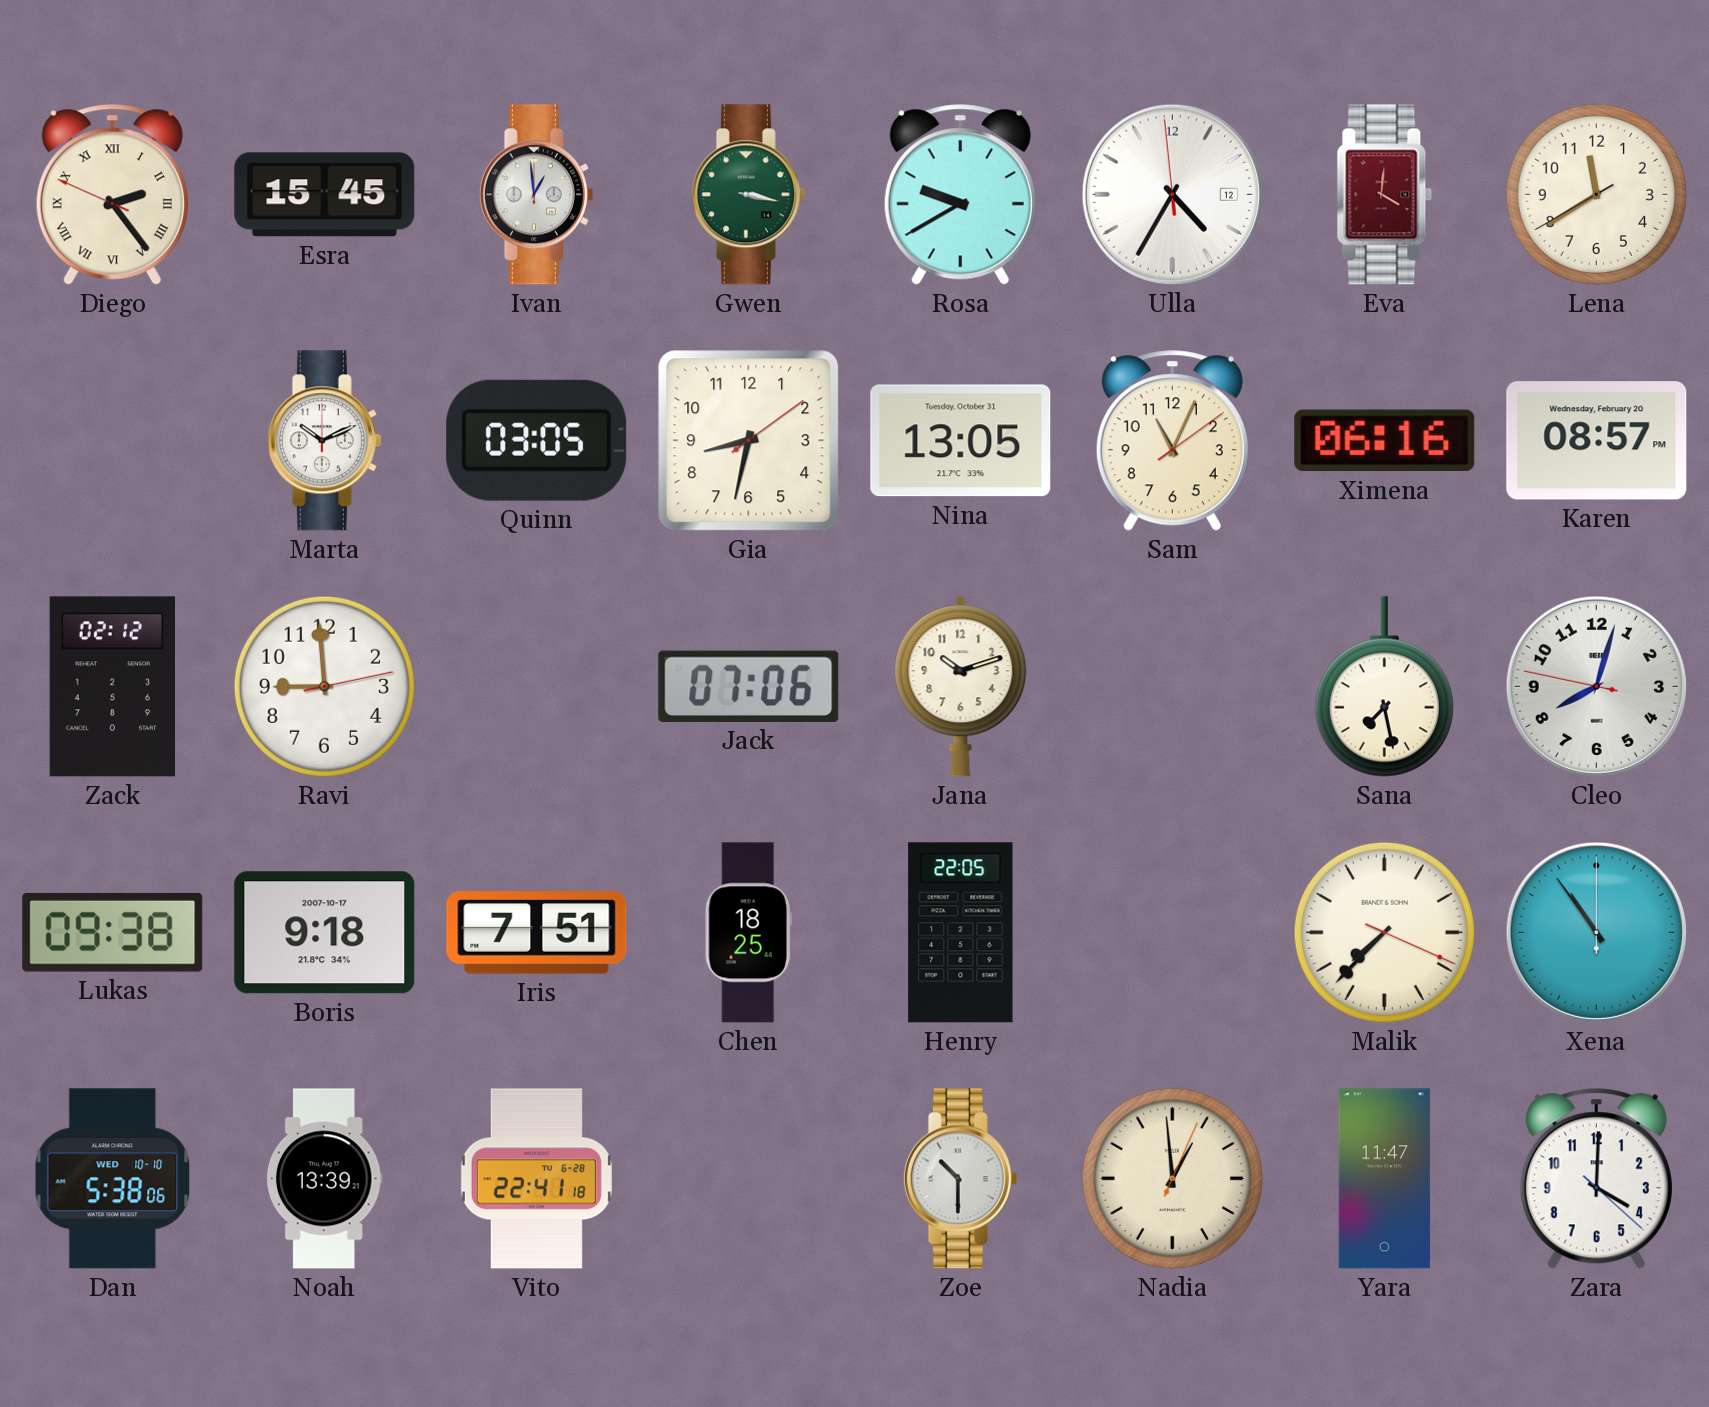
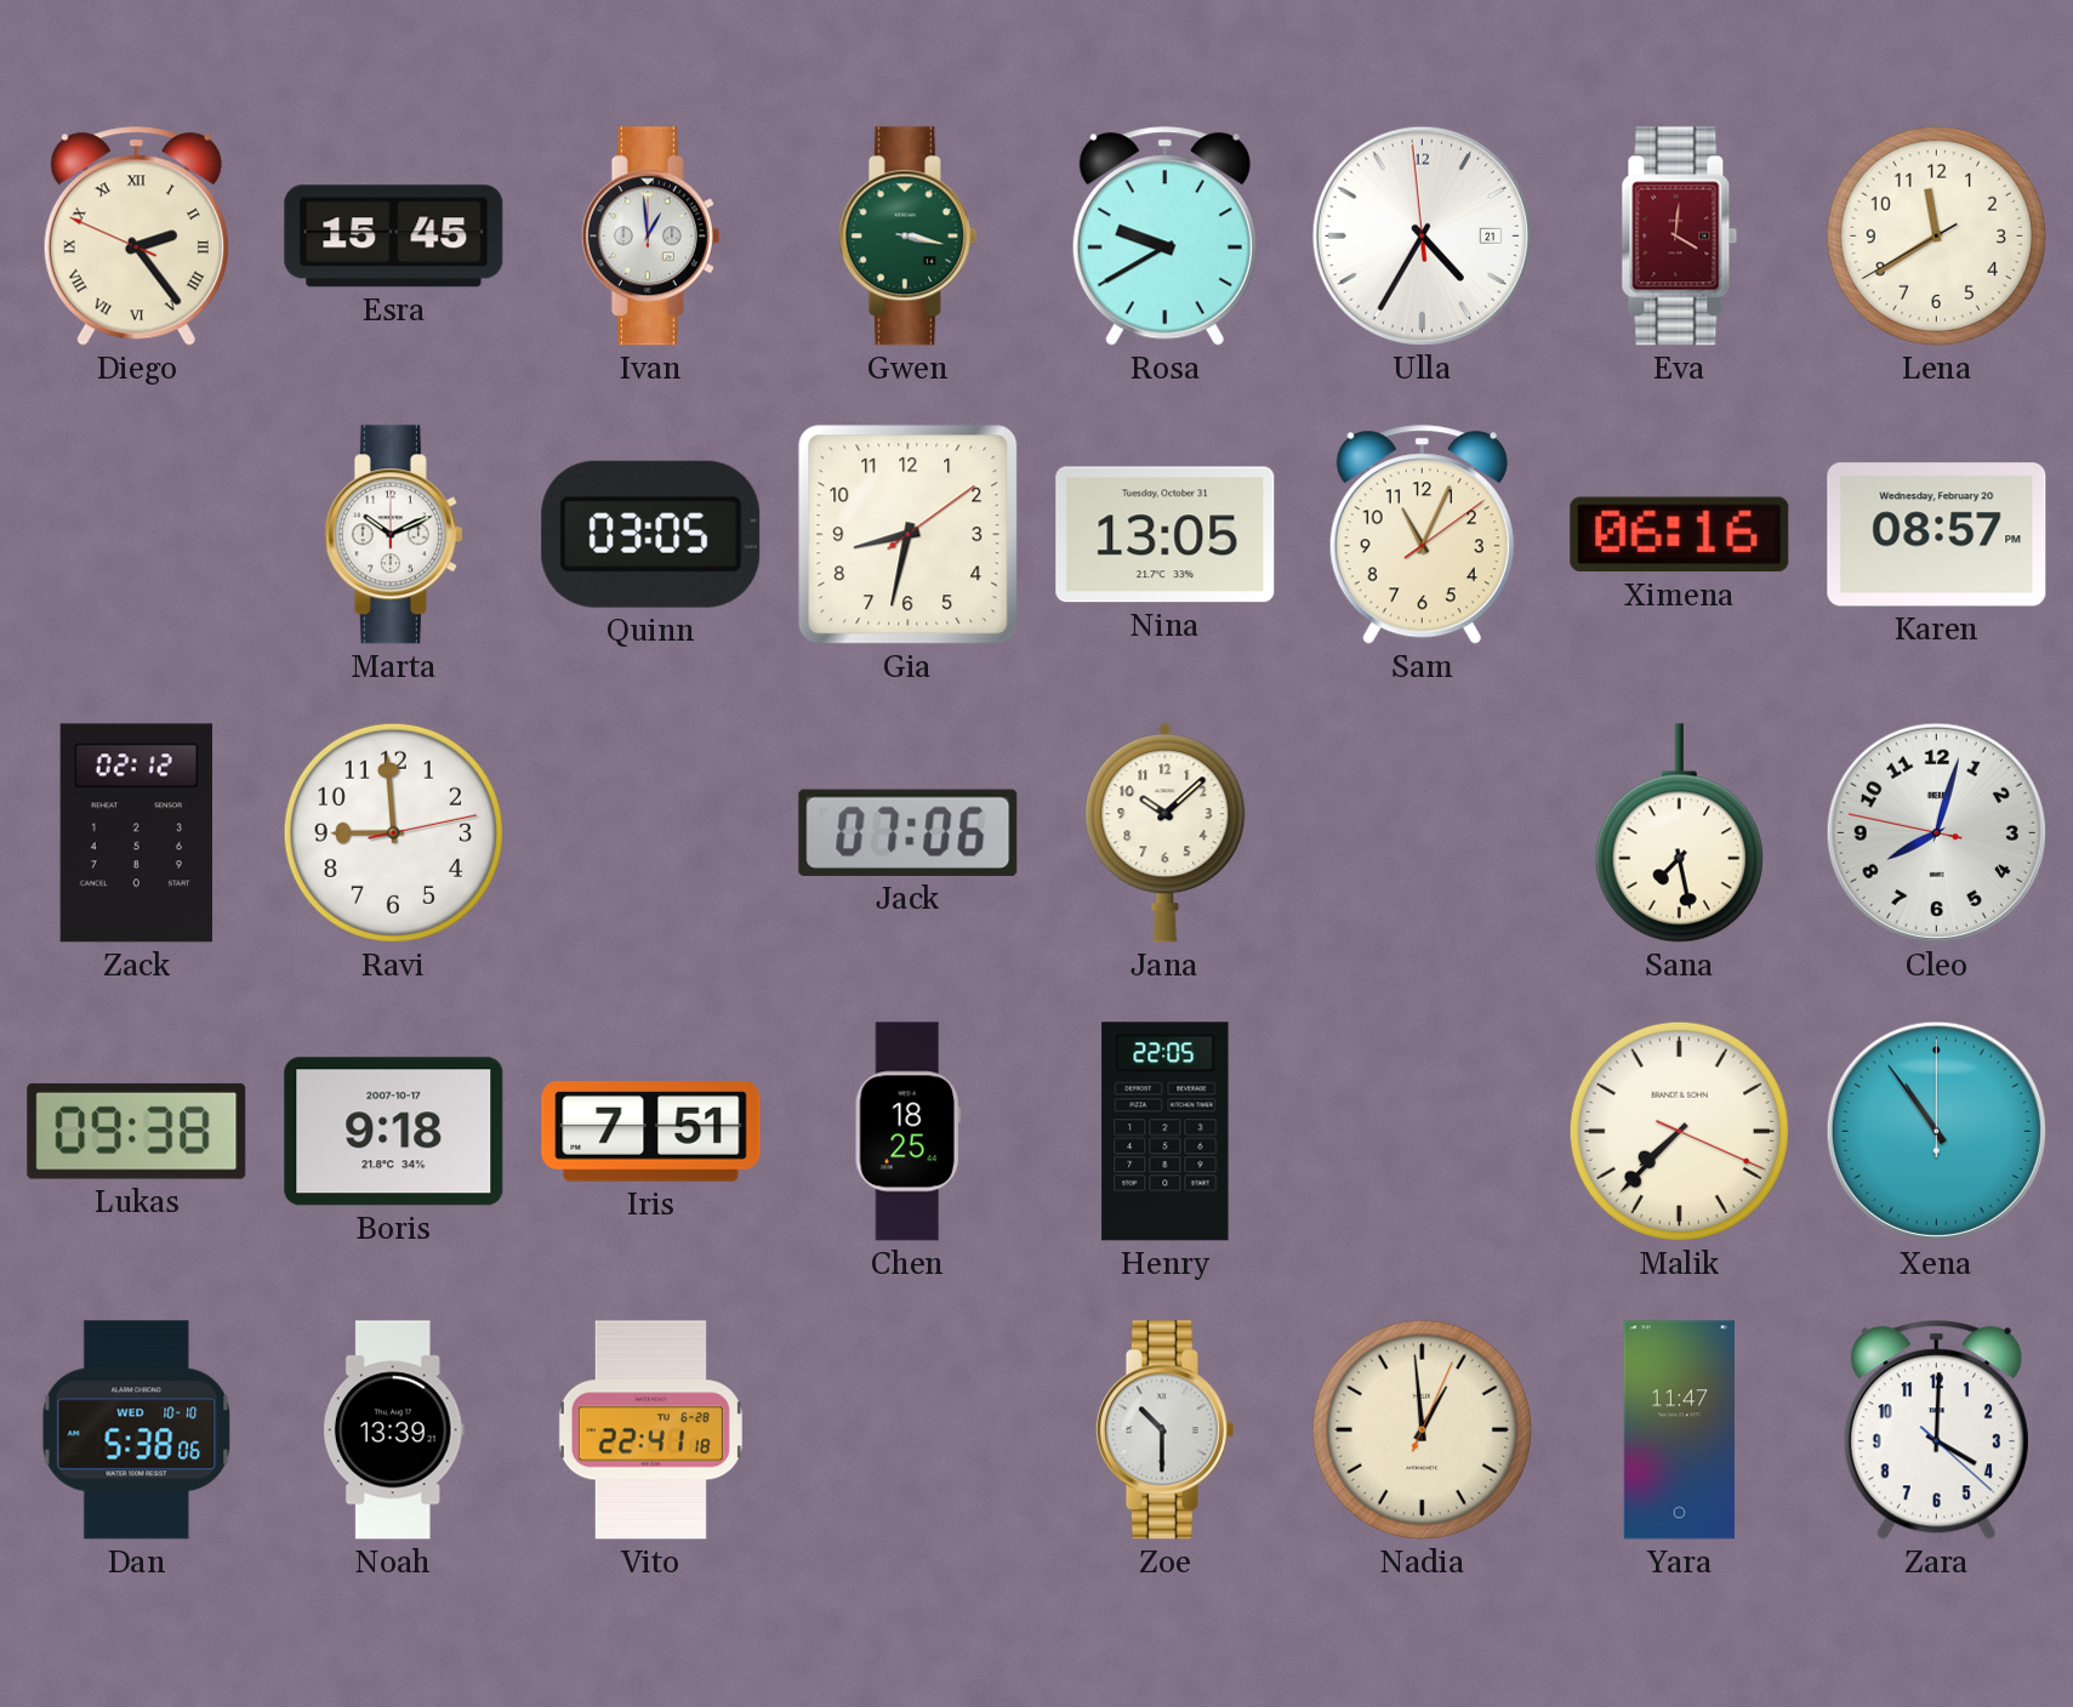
Ulla date: 12 -> 21 (1422, 235)
Jana: 10:12 -> 10:08 (1166, 833)
